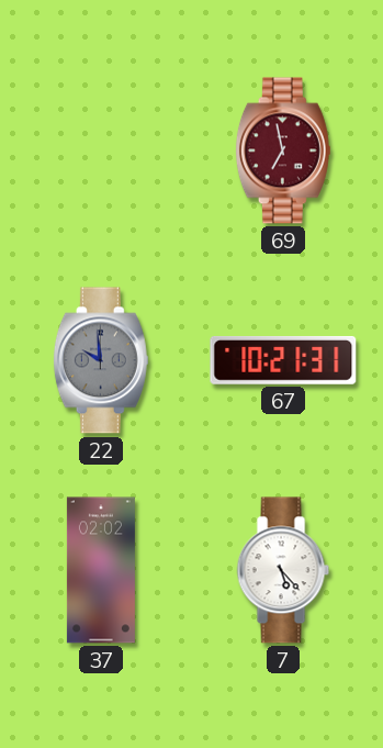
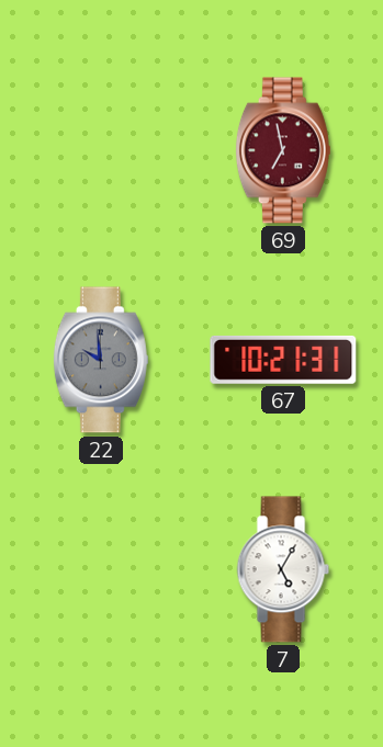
37: 02:02 -> none (101, 570)
7: 5:23 -> 5:05 (283, 569)
